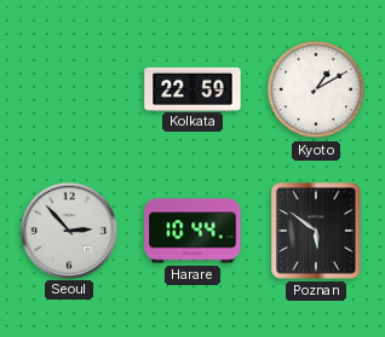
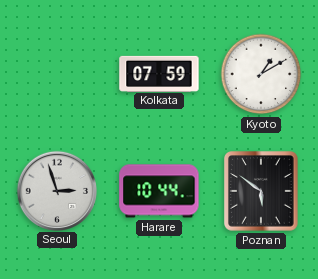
Kolkata: 22:59 -> 07:59 (159, 73)
Seoul: 2:53 -> 2:57 (56, 190)
